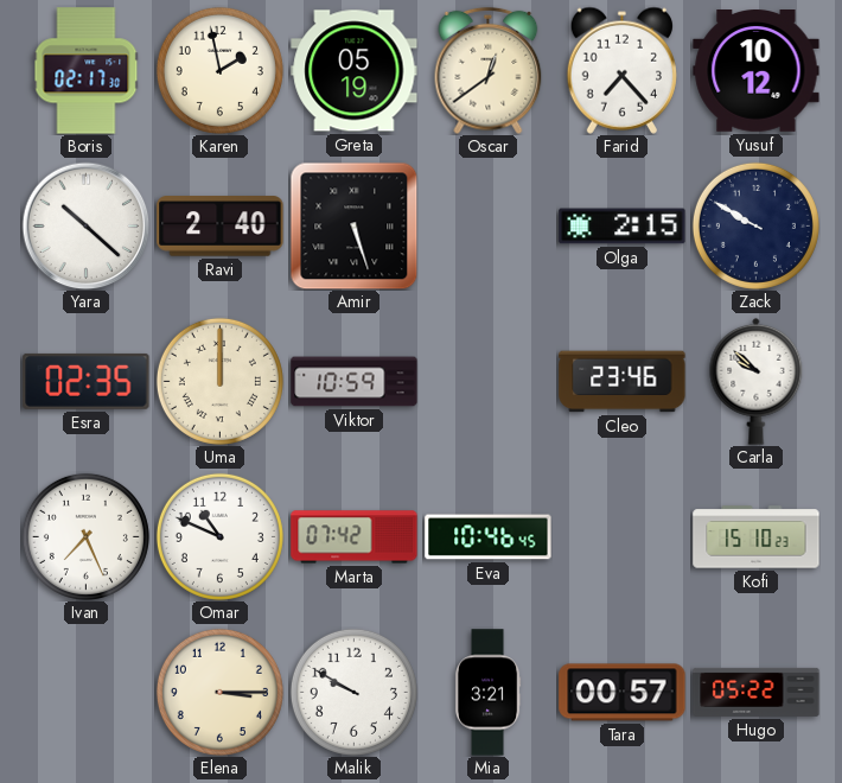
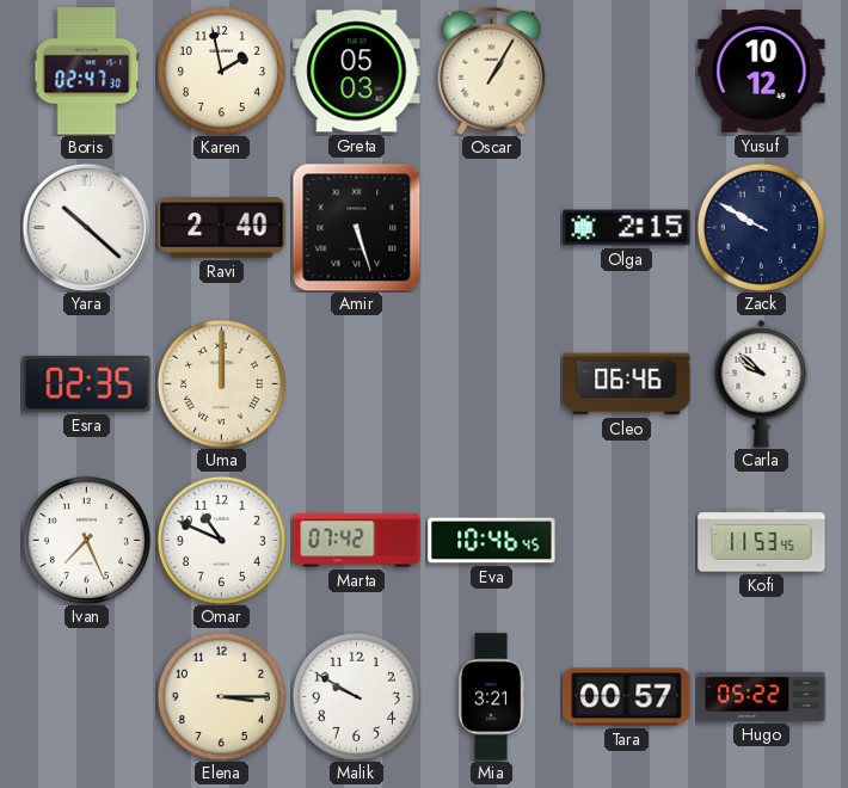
Boris: 02:17 -> 02:47 (87, 72)
Greta: 05:19 -> 05:03 (357, 72)
Oscar: 12:39 -> 1:05 (492, 70)
Farid: 7:23 -> none (621, 70)
Viktor: 10:59 -> none (355, 382)
Cleo: 23:46 -> 06:46 (627, 384)
Kofi: 15:10 -> 11:53 (762, 541)
